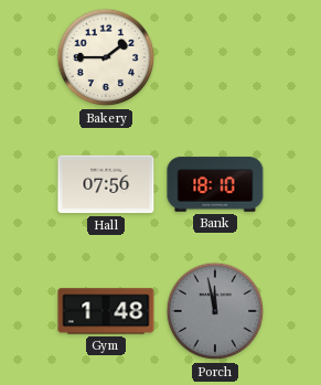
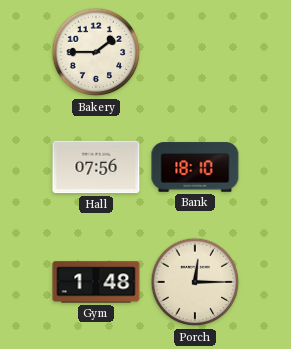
Porch: 11:58 -> 12:15 (195, 282)
Porch dial: grey -> cream (195, 282)
